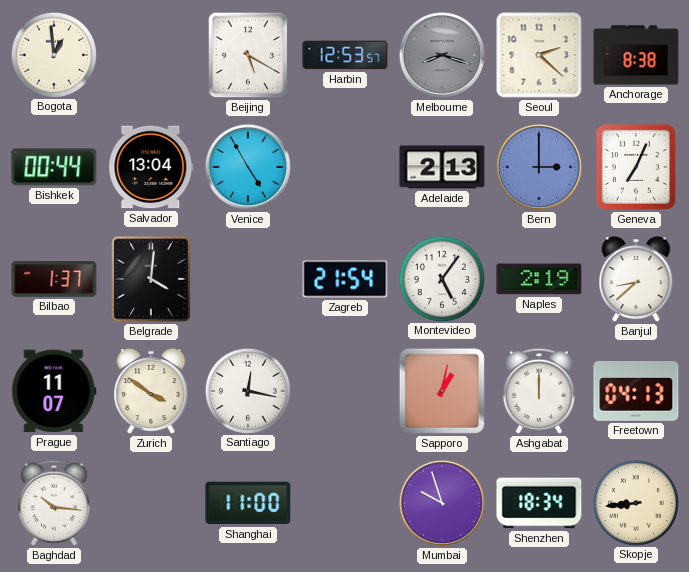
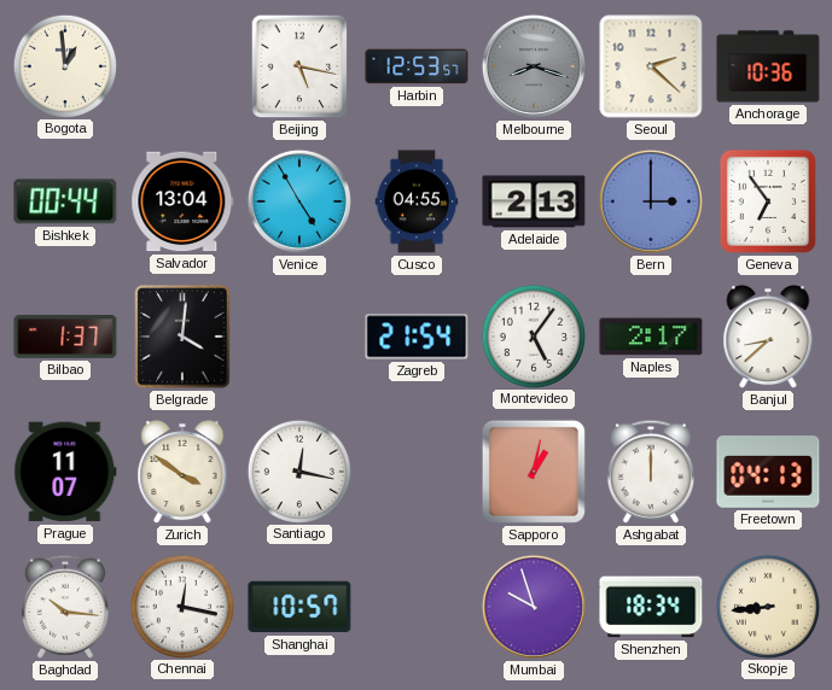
Beijing: 5:20 -> 5:17 (299, 66)
Anchorage: 8:38 -> 10:36 (768, 66)
Cusco: none -> 04:55 (417, 201)
Geneva: 7:04 -> 6:54 (768, 201)
Naples: 2:19 -> 2:17 (651, 337)
Chennai: none -> 12:17 (181, 606)
Shanghai: 11:00 -> 10:57 (299, 607)
